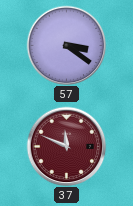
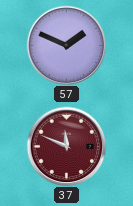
57: 3:21 -> 1:49 (66, 45)
